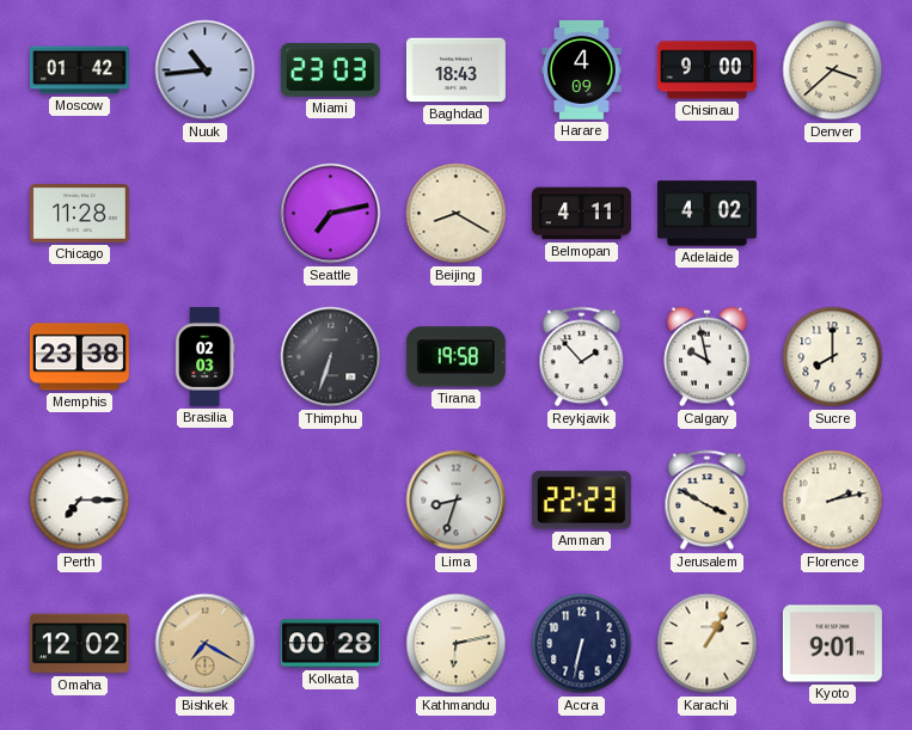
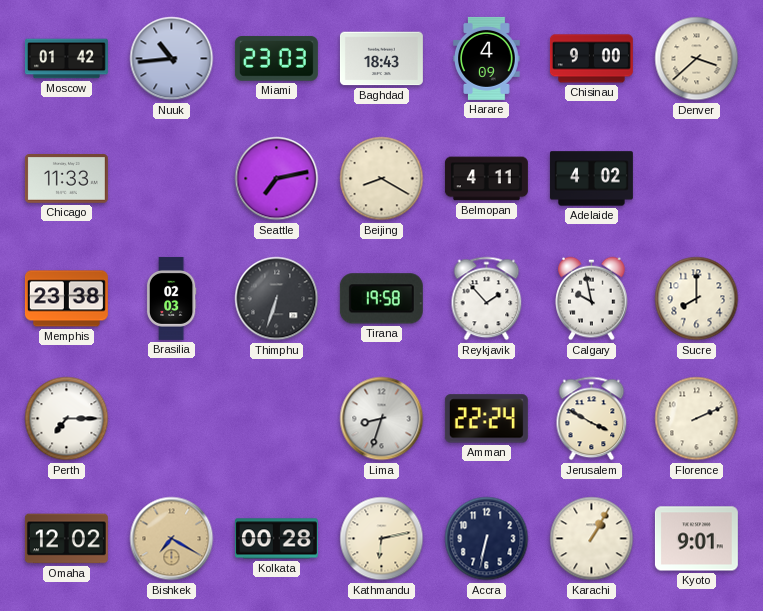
Chicago: 11:28 -> 11:33 (66, 179)
Amman: 22:23 -> 22:24 (486, 419)
Florence: 2:13 -> 2:11 (697, 419)
